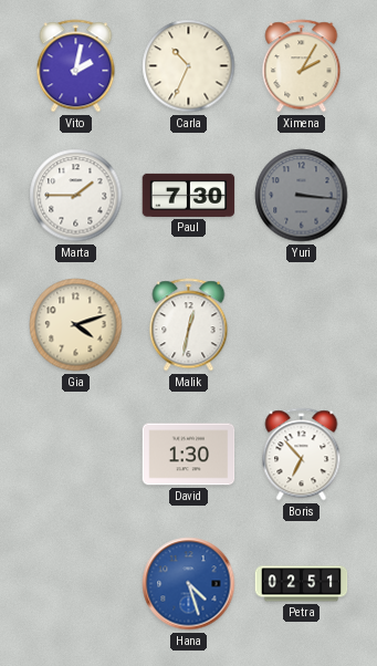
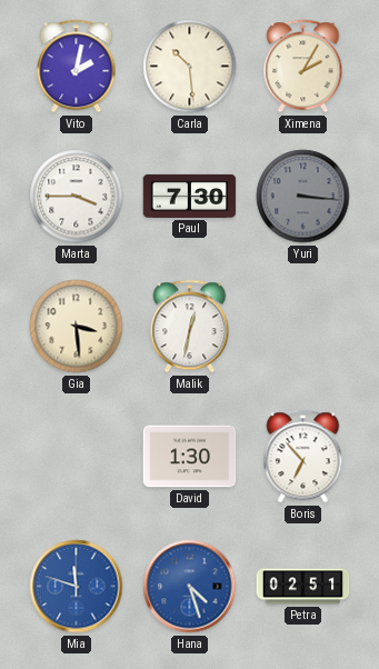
Carla: 10:34 -> 10:29 (190, 67)
Marta: 1:45 -> 3:45 (77, 197)
Gia: 4:12 -> 3:29 (77, 327)
Mia: none -> 11:48 (77, 587)
